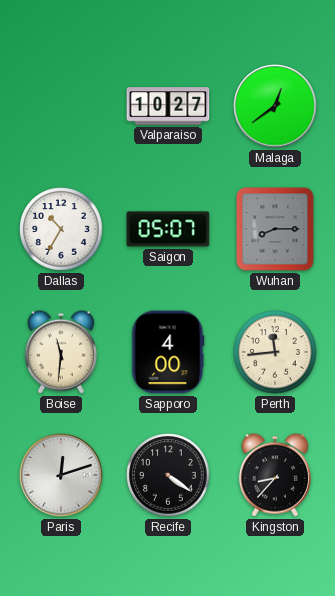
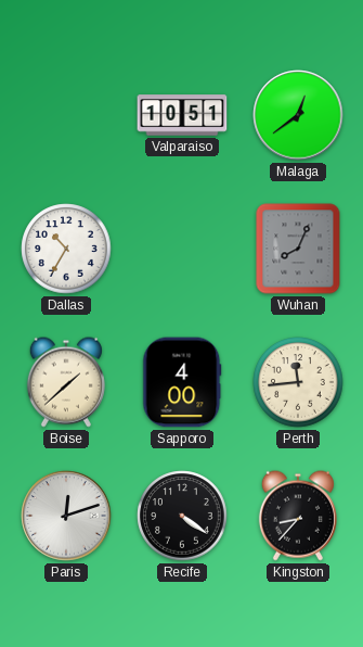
Valparaiso: 10:27 -> 10:51 (182, 115)
Saigon: 05:07 -> none (168, 229)
Wuhan: 8:15 -> 8:04 (298, 249)
Boise: 11:31 -> 1:38 (66, 382)
